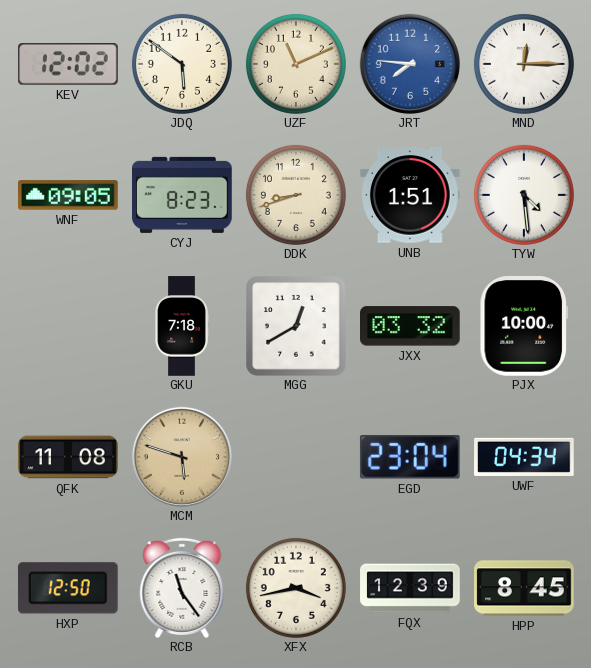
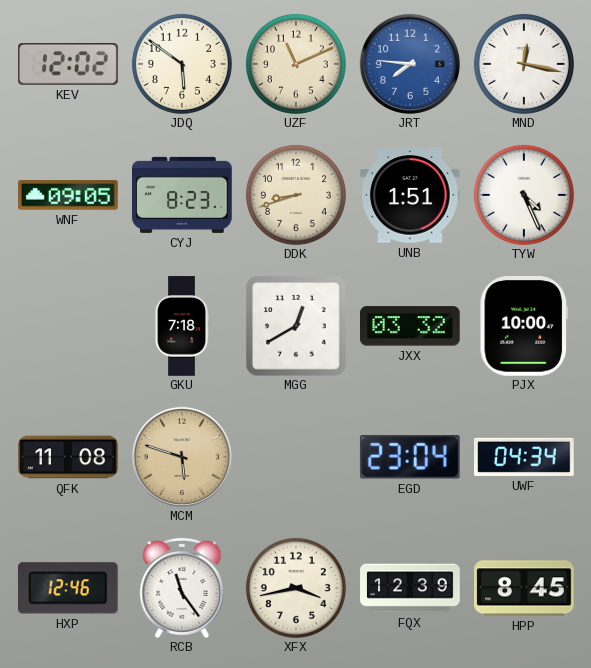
MND: 12:15 -> 12:17 (524, 64)
TYW: 4:29 -> 4:26 (524, 195)
HXP: 12:50 -> 12:46 (68, 588)
